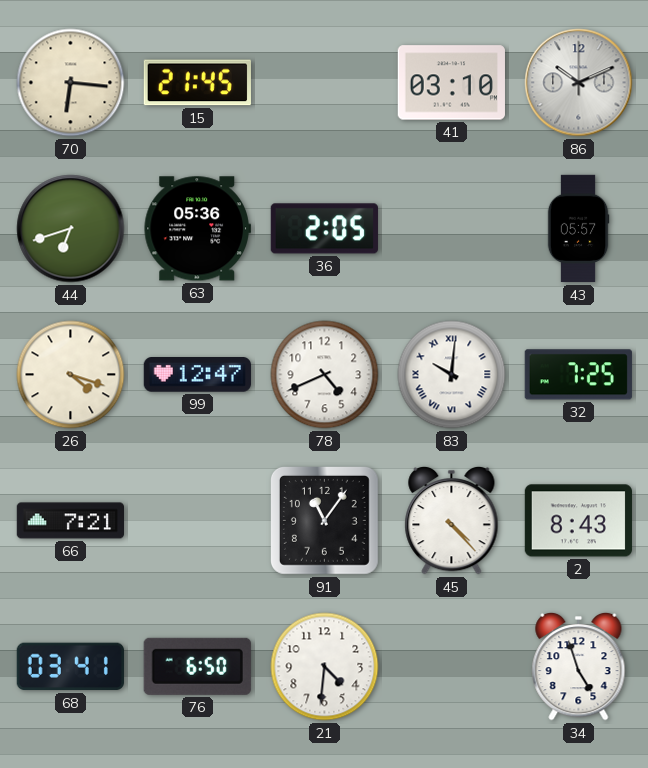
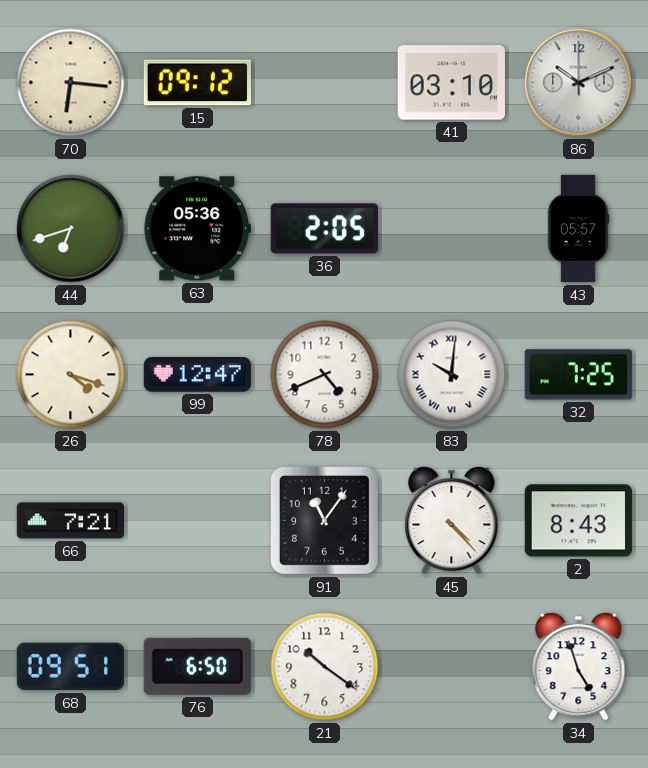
15: 21:45 -> 09:12 (197, 83)
68: 03:41 -> 09:51 (70, 667)
21: 4:31 -> 10:21 (325, 667)
